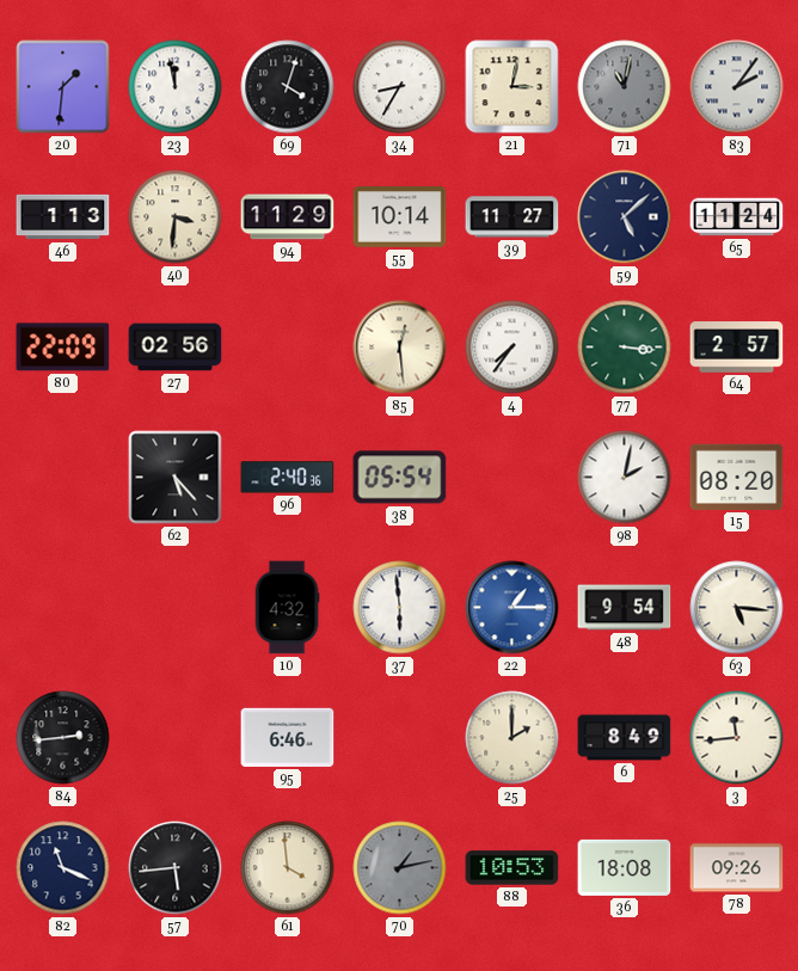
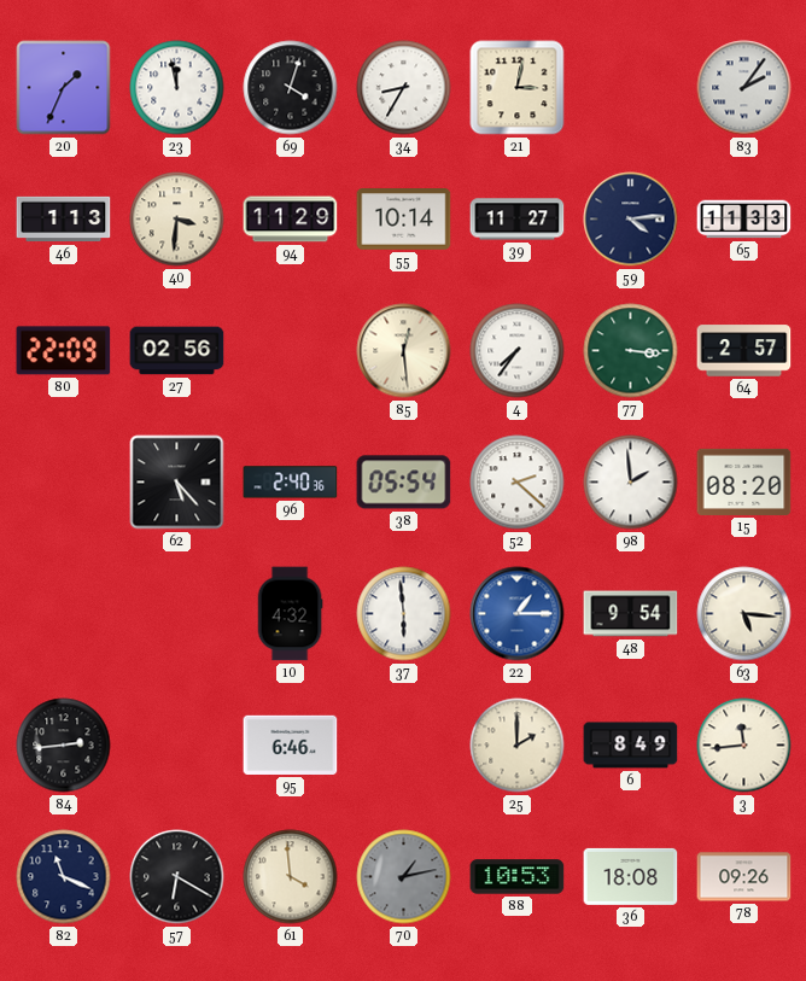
20: 1:31 -> 1:34 (64, 88)
71: 11:02 -> none (625, 87)
59: 5:08 -> 4:14 (631, 220)
65: 11:24 -> 11:33 (744, 220)
52: none -> 2:22 (518, 483)
98: 2:02 -> 1:59 (631, 483)
57: 5:44 -> 6:20 (177, 877)
